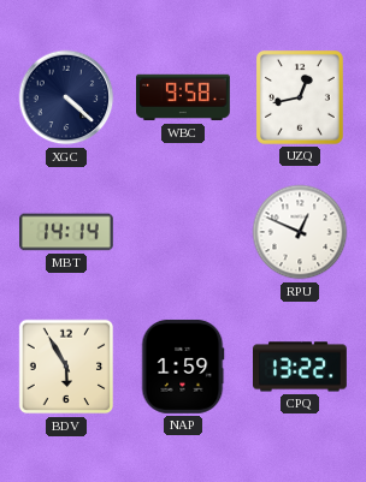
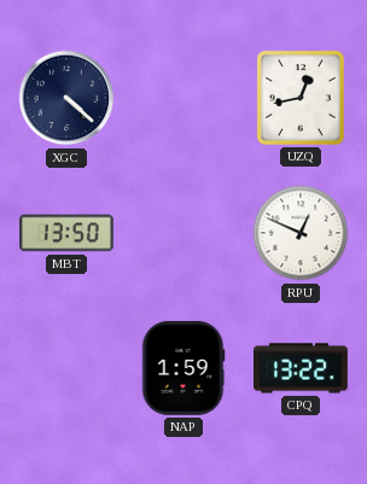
WBC: 9:58 -> none (184, 97)
MBT: 14:14 -> 13:50 (68, 233)
BDV: 5:55 -> none (66, 367)
